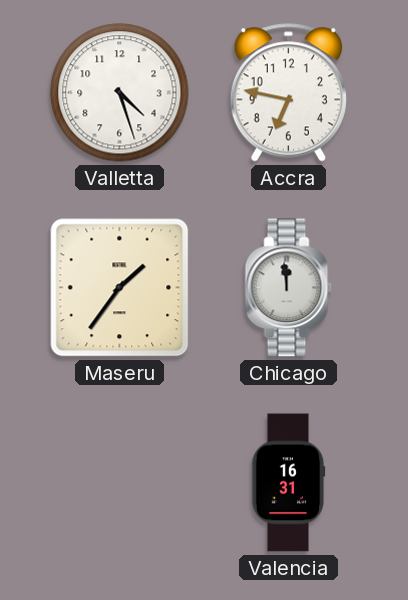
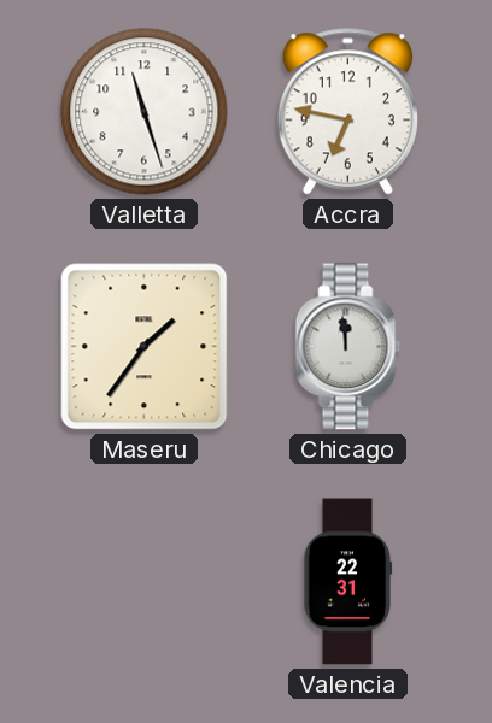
Valletta: 4:27 -> 11:27 (145, 112)
Valencia: 16:31 -> 22:31 (347, 582)
